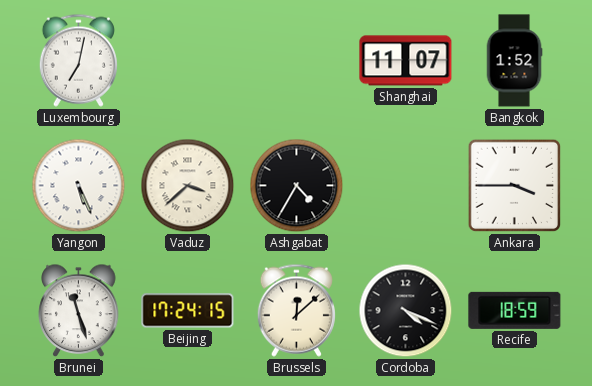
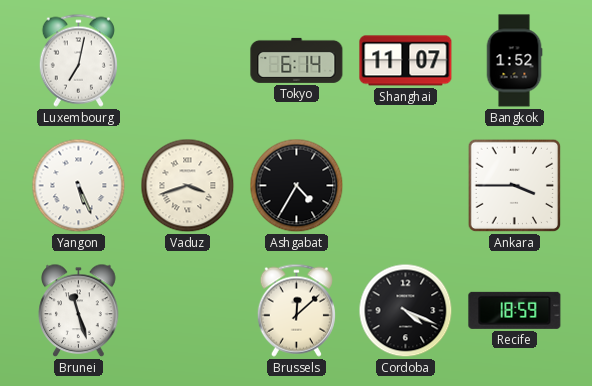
Tokyo: none -> 6:14 (297, 60)
Vaduz: 3:38 -> 3:42 (188, 186)
Beijing: 17:24 -> none (188, 311)
